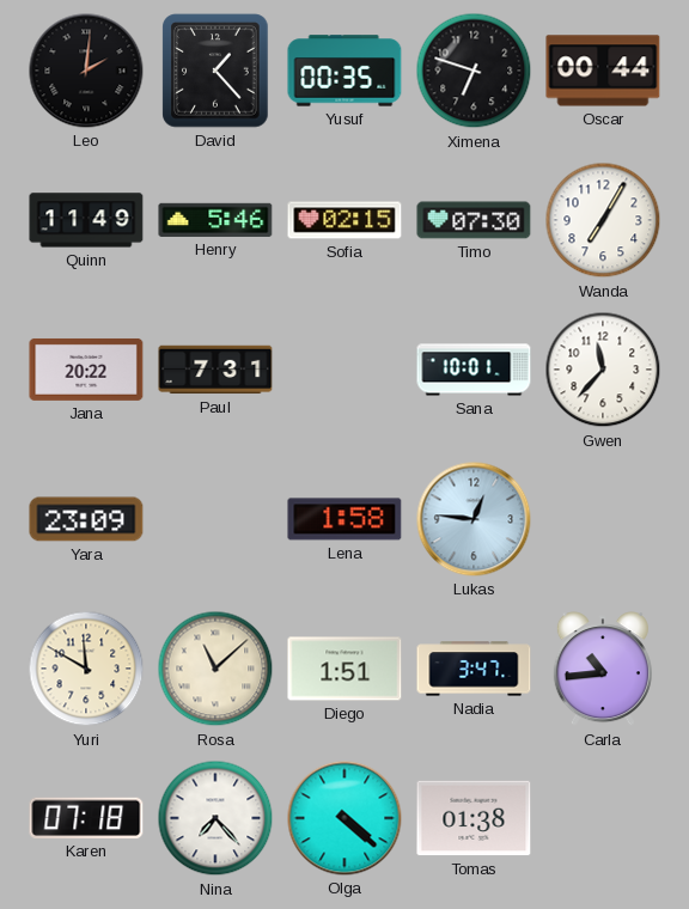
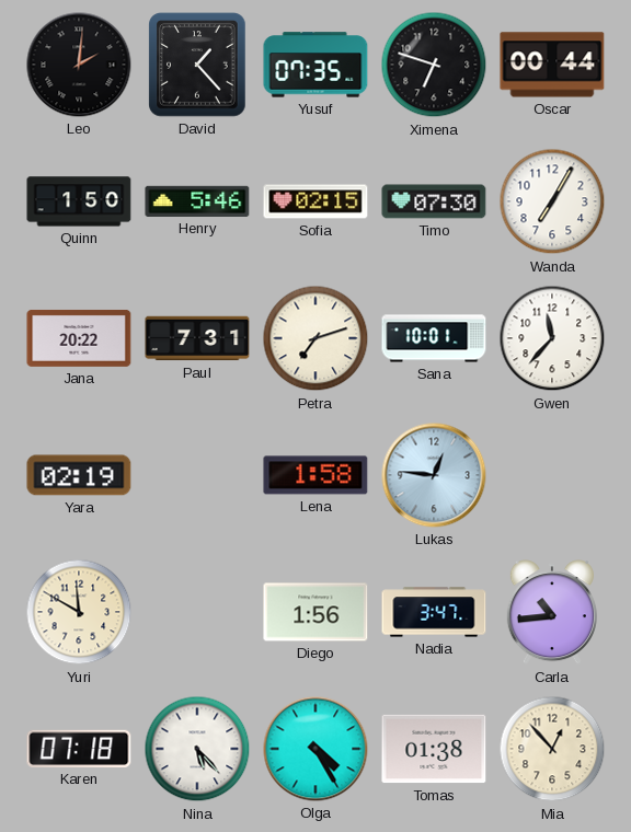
Yusuf: 00:35 -> 07:35 (315, 65)
Quinn: 11:49 -> 1:50 (79, 201)
Petra: none -> 7:12 (315, 338)
Yara: 23:09 -> 02:19 (79, 475)
Rosa: 11:08 -> none (215, 669)
Diego: 1:51 -> 1:56 (315, 612)
Nina: 7:23 -> 5:23 (197, 749)
Olga: 4:22 -> 4:25 (315, 749)
Mia: none -> 12:53 (552, 749)
